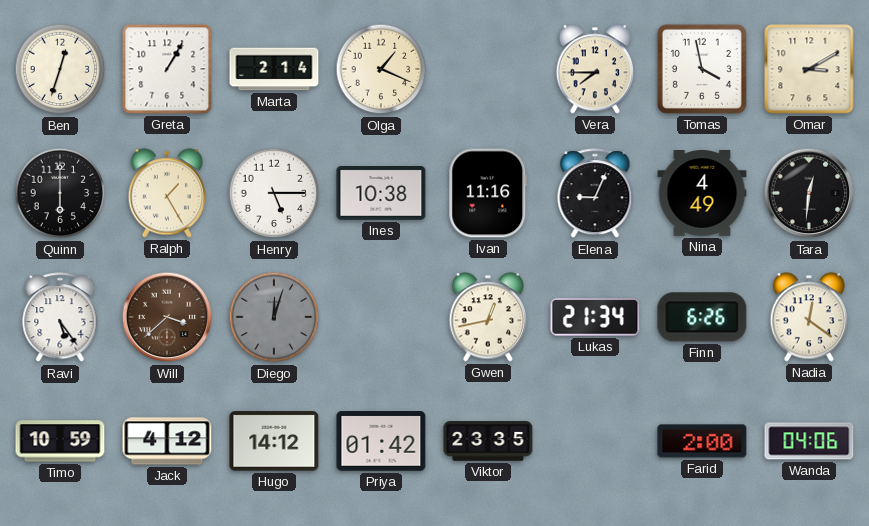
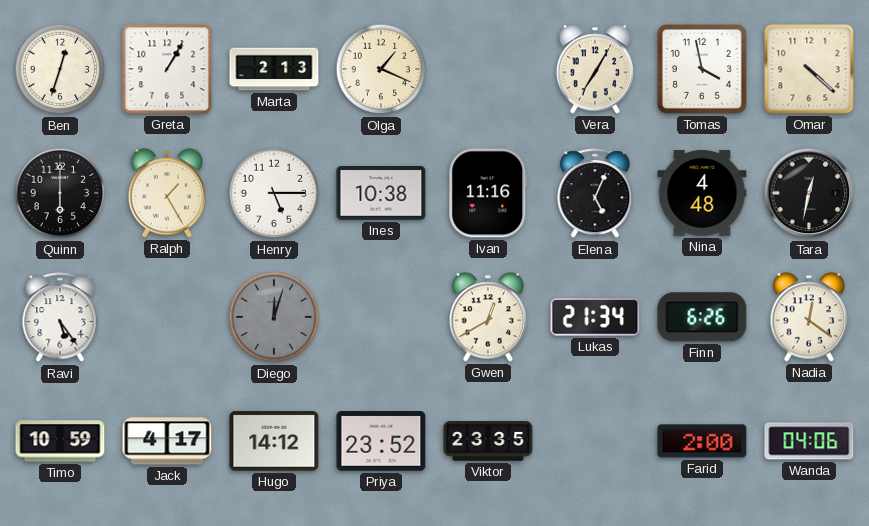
Marta: 2:14 -> 2:13 (274, 69)
Vera: 7:45 -> 7:05 (594, 69)
Omar: 3:10 -> 4:22 (809, 69)
Elena: 9:04 -> 5:04 (595, 194)
Nina: 4:49 -> 4:48 (702, 194)
Tara: 12:31 -> 12:32 (809, 193)
Will: 3:38 -> none (167, 317)
Gwen: 12:43 -> 12:40 (487, 317)
Jack: 4:12 -> 4:17 (167, 441)
Priya: 01:42 -> 23:52 (381, 441)
